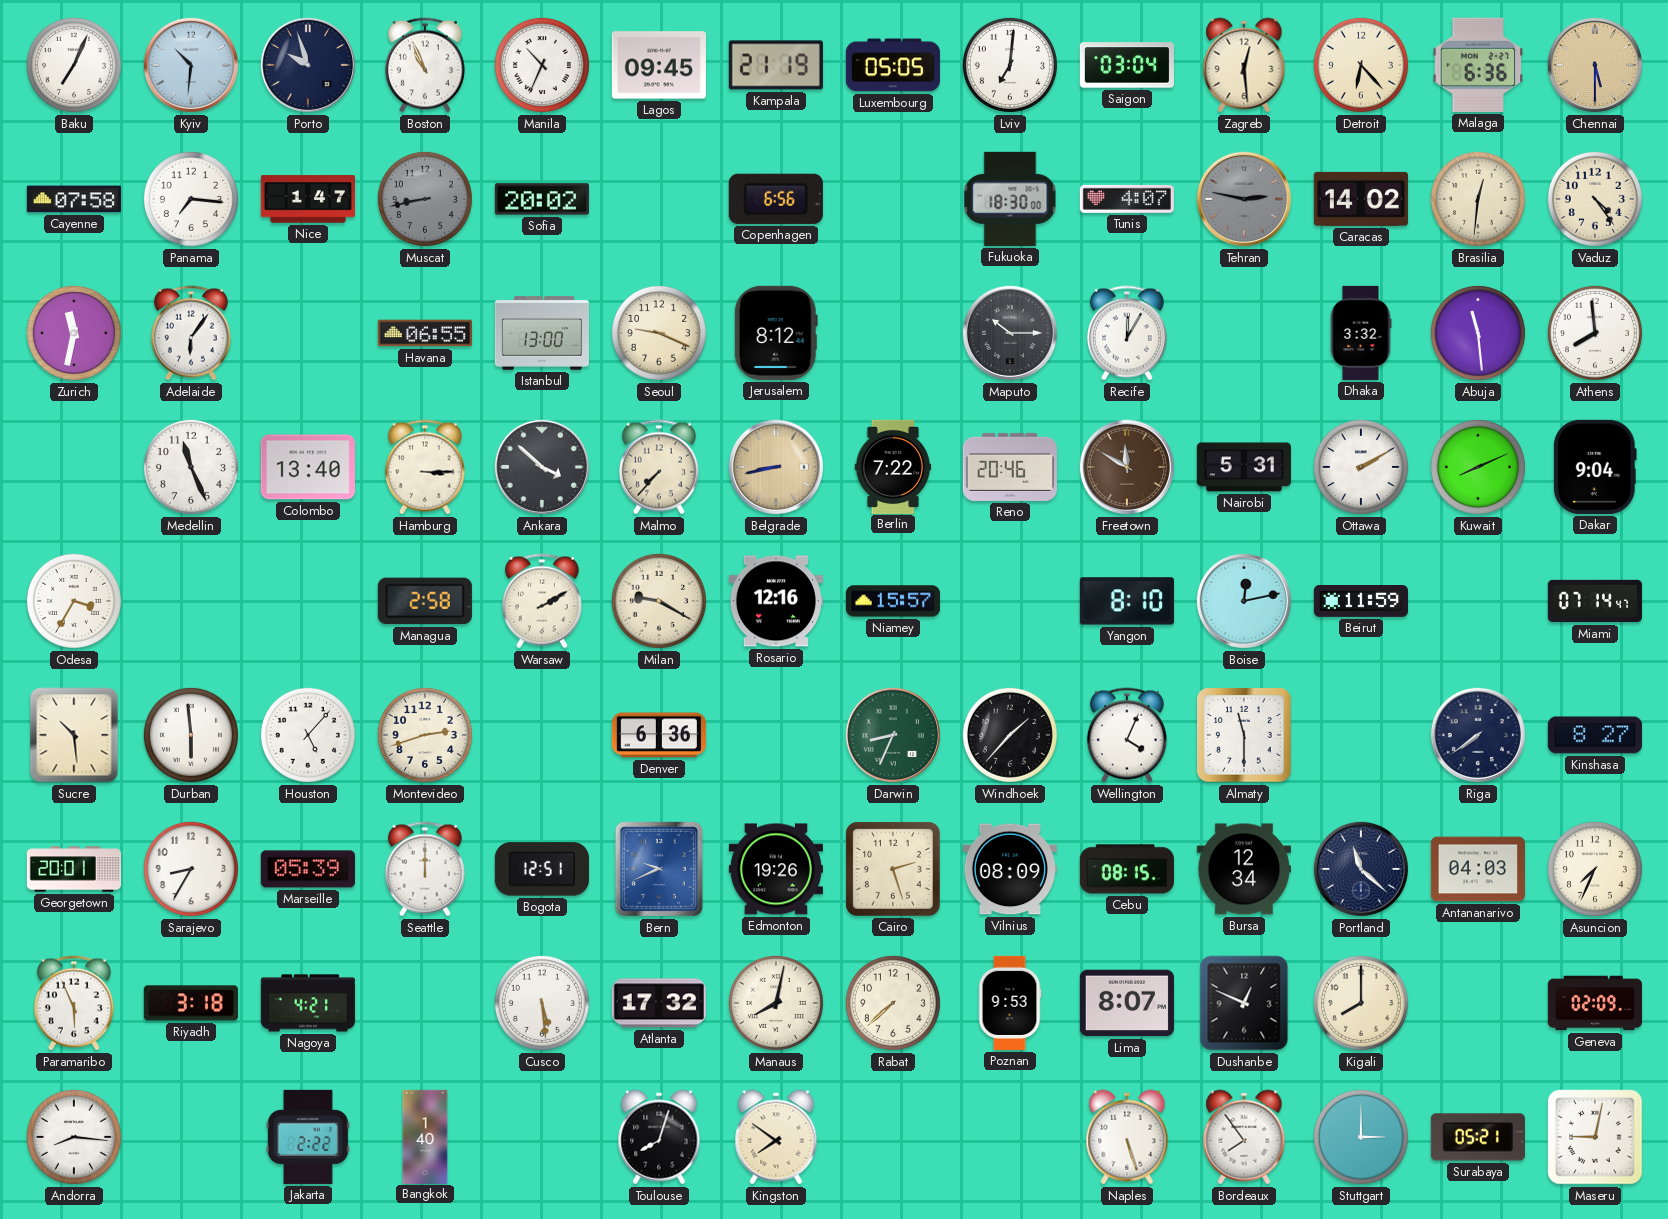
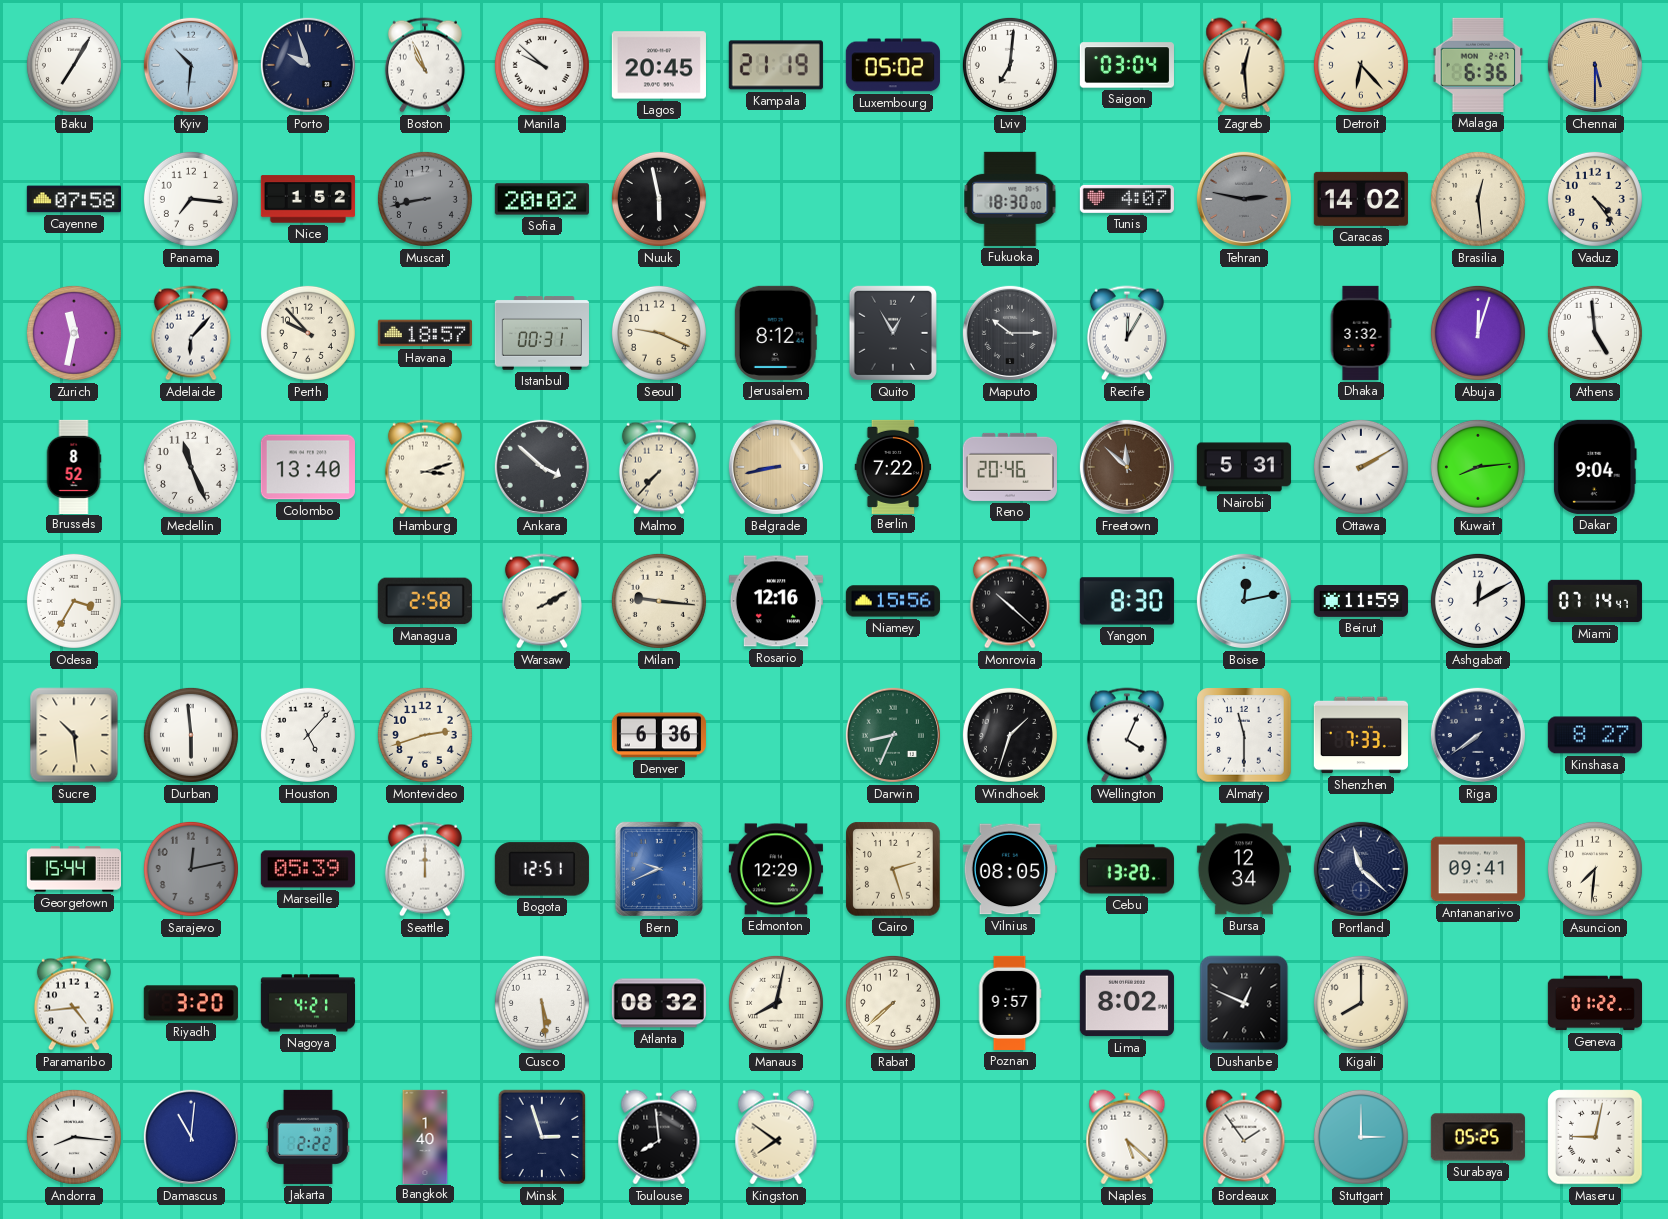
Baku: 7:04 -> 7:05 (74, 65)
Manila: 10:34 -> 9:52 (542, 65)
Lagos: 09:45 -> 20:45 (659, 65)
Luxembourg: 05:05 -> 05:02 (893, 65)
Nice: 1:47 -> 1:52 (308, 199)
Nuuk: none -> 5:58 (659, 199)
Copenhagen: 6:56 -> none (776, 199)
Brasilia: 12:31 -> 12:29 (1478, 199)
Adelaide: 6:06 -> 6:07 (191, 333)
Perth: none -> 9:53 (308, 333)
Havana: 06:55 -> 18:57 (425, 333)
Istanbul: 13:00 -> 00:31 (542, 333)
Quito: none -> 12:55 (893, 333)
Abuja: 11:29 -> 12:03 (1478, 333)
Athens: 7:59 -> 4:59 (1595, 333)
Brussels: none -> 8:52 (74, 466)
Hamburg: 3:15 -> 3:12 (425, 467)
Freetown: 11:50 -> 11:52 (1127, 467)
Kuwait: 8:11 -> 8:14 (1478, 467)
Milan: 9:20 -> 9:16 (659, 601)
Niamey: 15:57 -> 15:56 (892, 601)
Monrovia: none -> 10:22 (1010, 601)
Yangon: 8:10 -> 8:30 (1127, 601)
Ashgabat: none -> 12:10 (1478, 601)
Windhoek: 1:37 -> 1:33 (1010, 735)
Shenzhen: none -> 7:33 (1361, 735)
Georgetown: 20:01 -> 15:44 (73, 869)
Sarajevo: 8:35 -> 12:13 (191, 869)
Sarajevo dial: white -> grey (191, 869)
Edmonton: 19:26 -> 12:29 (776, 869)
Vilnius: 08:09 -> 08:05 (1010, 869)
Cebu: 08:15 -> 13:20 (1127, 869)
Antananarivo: 04:03 -> 09:41 (1478, 869)
Asuncion: 7:34 -> 7:31 (1595, 869)
Paramaribo: 5:56 -> 4:44 (74, 1003)
Riyadh: 3:18 -> 3:20 (191, 1003)
Atlanta: 17:32 -> 08:32 (659, 1003)
Poznan: 9:53 -> 9:57 (1010, 1003)
Lima: 8:07 -> 8:02 (1127, 1003)
Geneva: 02:09 -> 01:22 (1594, 1003)
Damascus: none -> 11:01 (191, 1137)
Minsk: none -> 2:57 (542, 1137)
Toulouse: 8:03 -> 7:59 (659, 1137)
Naples: 5:27 -> 5:22 (1127, 1137)
Bordeaux: 7:54 -> 1:54 (1244, 1137)
Surabaya: 05:21 -> 05:25 (1478, 1137)
